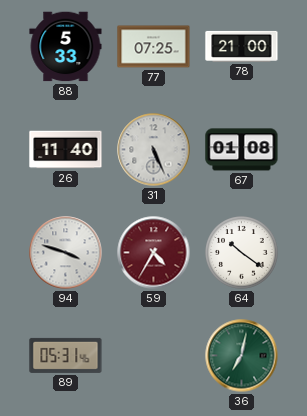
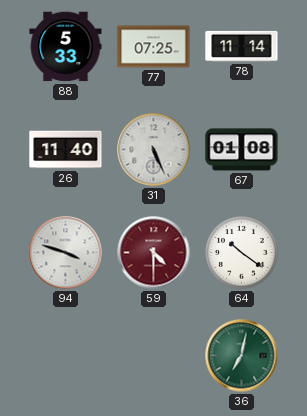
78: 21:00 -> 11:14 (242, 46)
59: 4:35 -> 4:30 (154, 253)
89: 05:31 -> none (66, 355)
